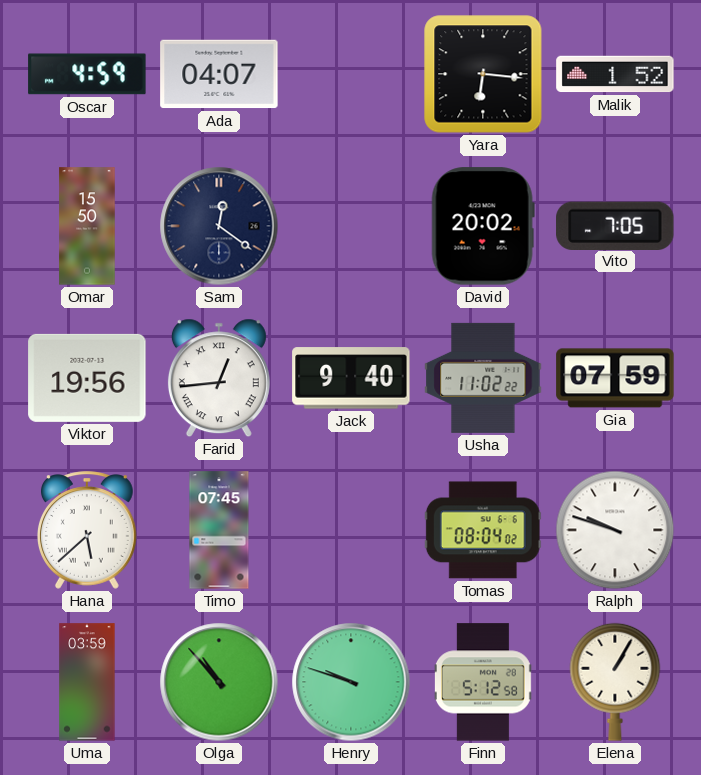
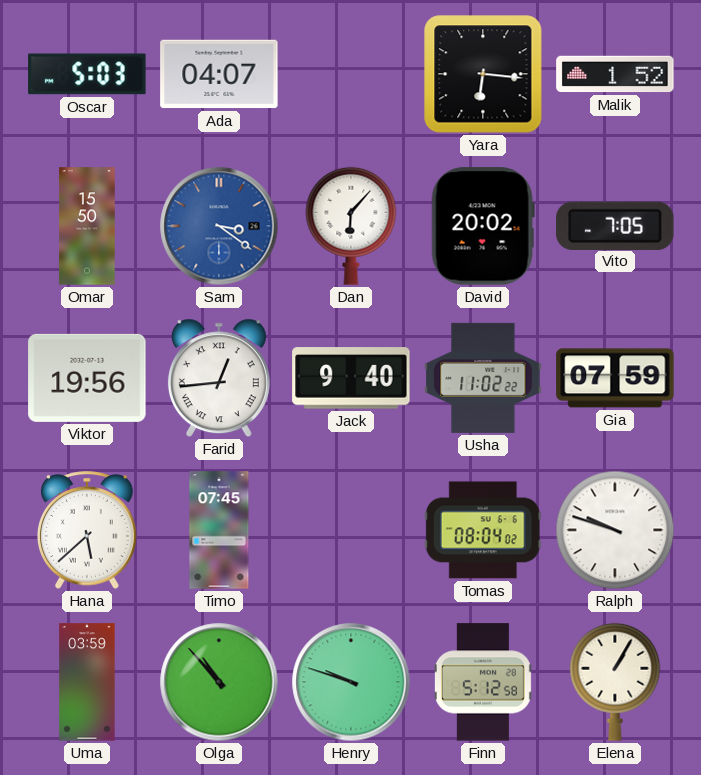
Oscar: 4:59 -> 5:03 (87, 74)
Sam: 12:21 -> 3:21 (219, 226)
Sam dial: navy -> blue (219, 226)
Dan: none -> 6:07 (351, 226)
